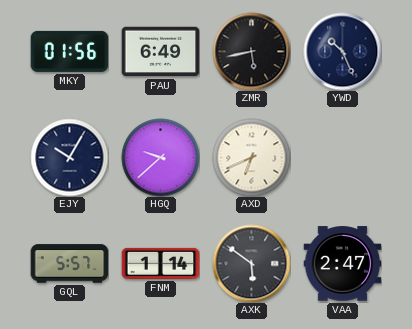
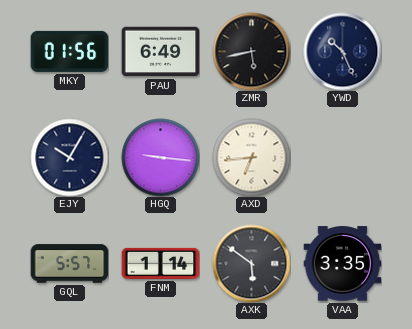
HGQ: 9:38 -> 9:16 (160, 157)
AXD: 6:41 -> 6:44 (251, 157)
VAA: 2:47 -> 3:35 (342, 264)
